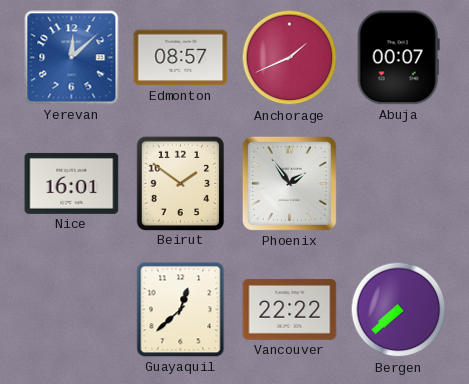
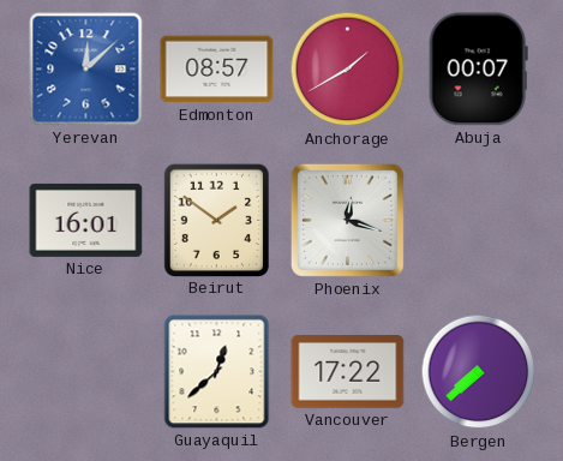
Anchorage: 1:41 -> 1:40 (348, 70)
Phoenix: 1:54 -> 12:18 (347, 220)
Vancouver: 22:22 -> 17:22 (348, 372)
